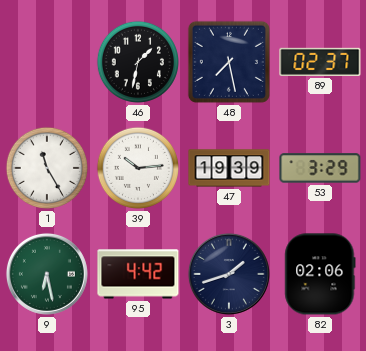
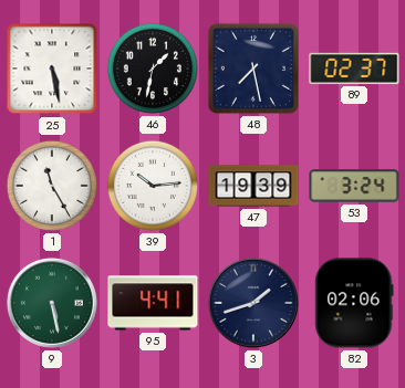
25: none -> 5:28 (52, 69)
53: 3:29 -> 3:24 (354, 186)
9: 6:28 -> 5:28 (52, 303)
95: 4:42 -> 4:41 (153, 303)
